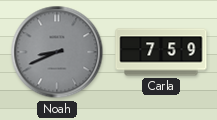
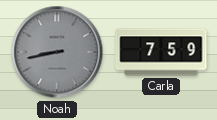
Noah: 8:41 -> 8:43 (57, 52)
